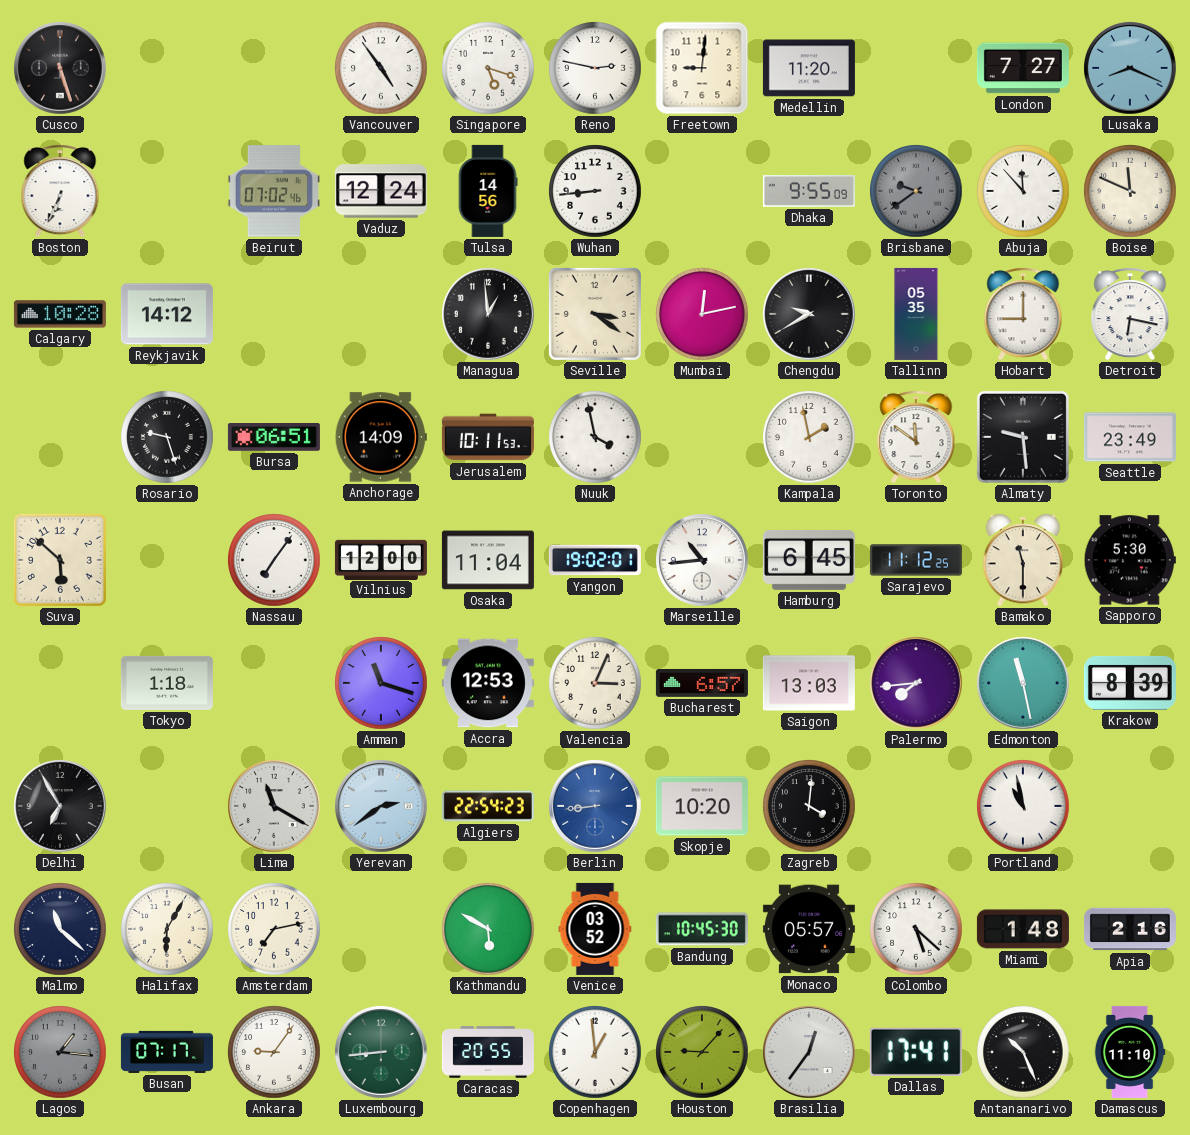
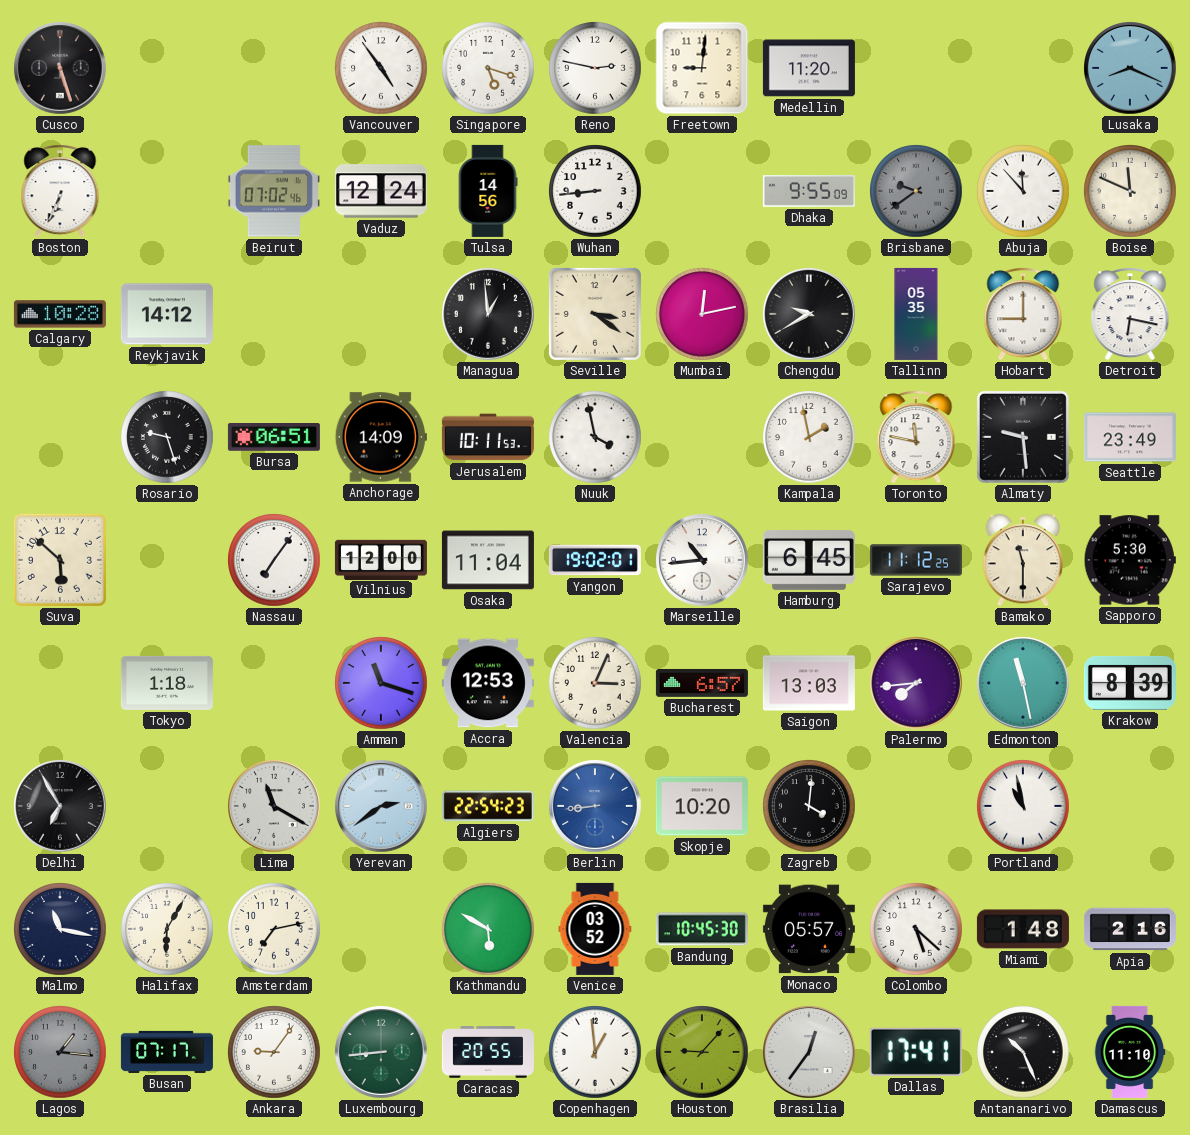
London: 7:27 -> none (1023, 68)
Toronto: 11:51 -> 11:47 (916, 437)
Malmo: 11:22 -> 11:17 (60, 929)
